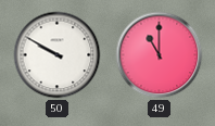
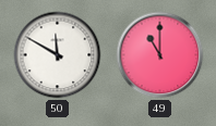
50: 9:50 -> 11:50 (58, 55)
